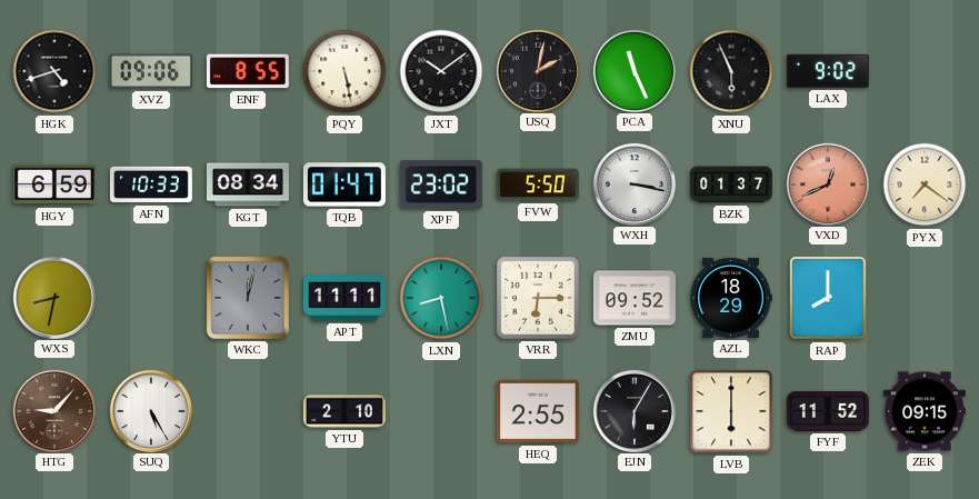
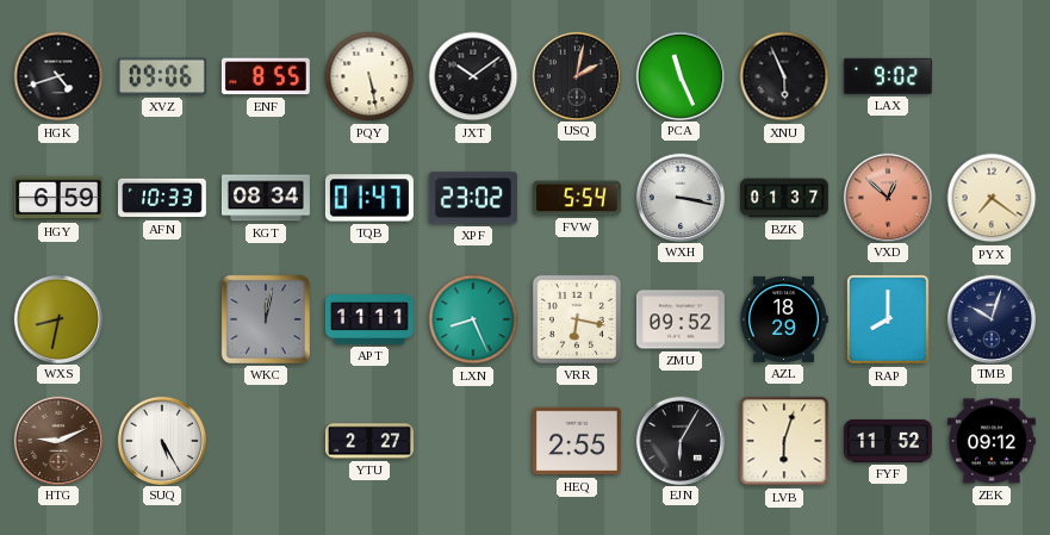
FVW: 5:50 -> 5:54 (577, 198)
VXD: 12:41 -> 12:52 (887, 197)
LXN: 8:28 -> 8:26 (473, 319)
VRR: 6:15 -> 6:17 (577, 319)
TMB: none -> 10:03 (990, 318)
HTG: 9:07 -> 9:11 (57, 440)
YTU: 2:10 -> 2:27 (369, 441)
LVB: 6:00 -> 6:03 (784, 441)
ZEK: 09:15 -> 09:12 (992, 441)
